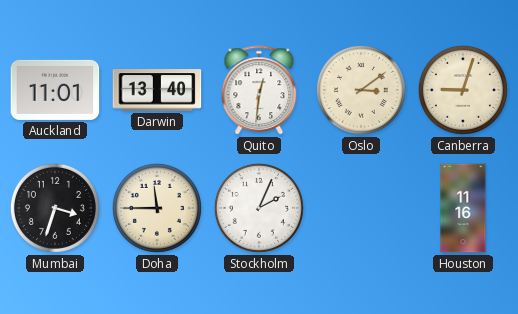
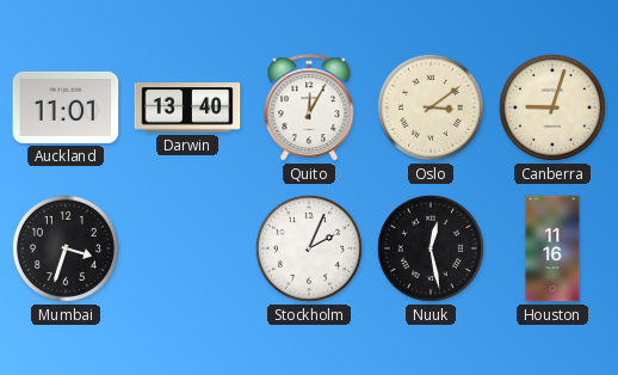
Quito: 12:31 -> 12:05 (309, 109)
Doha: 11:45 -> none (157, 208)
Nuuk: none -> 12:28 (431, 248)
